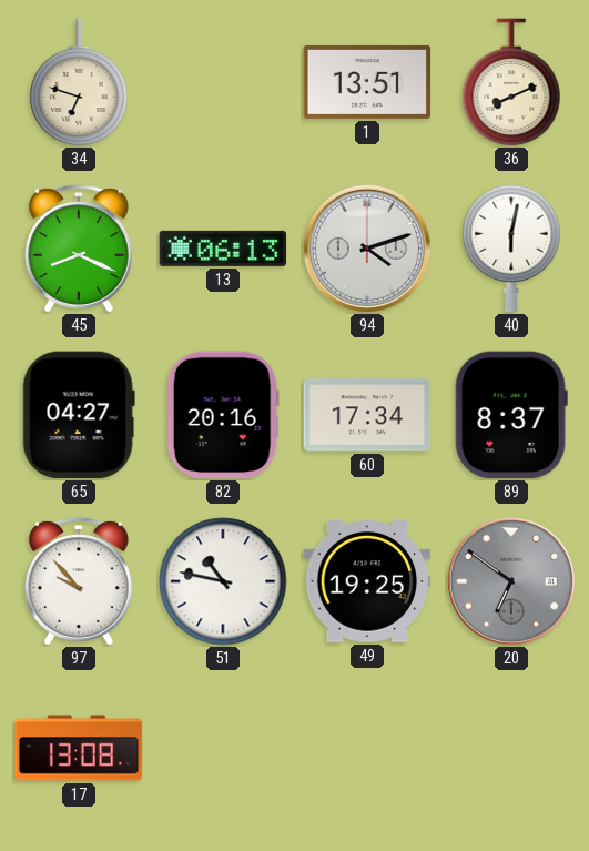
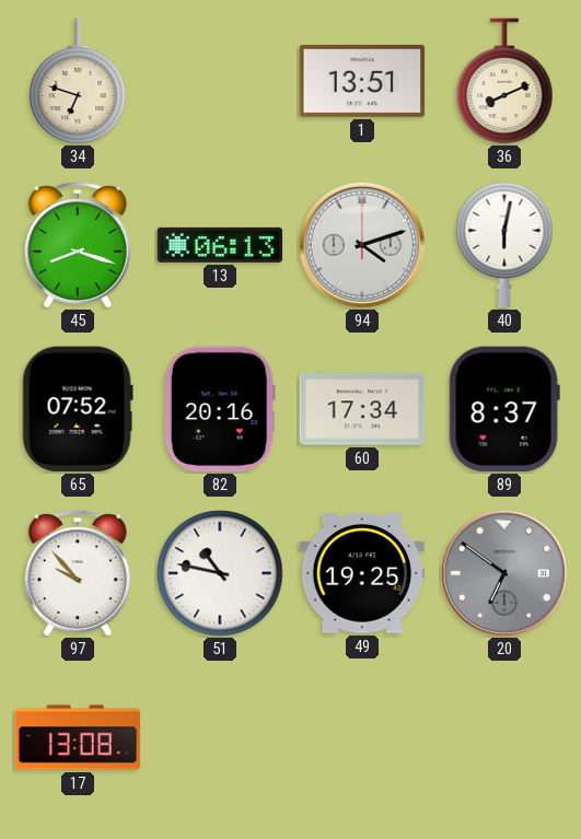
45: 8:19 -> 8:18 (78, 245)
65: 04:27 -> 07:52 (78, 409)
